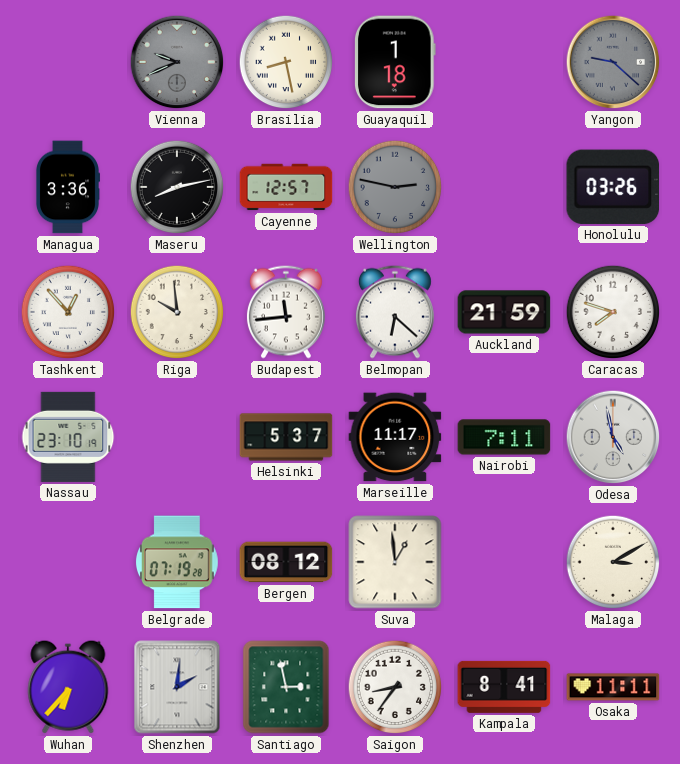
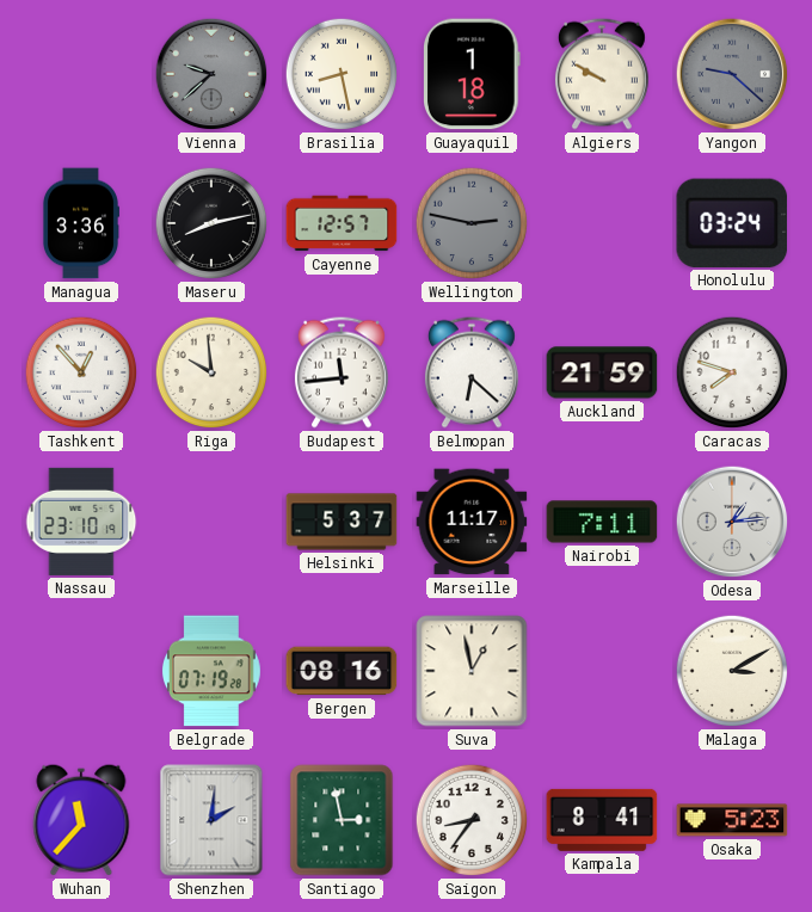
Vienna: 9:41 -> 9:38 (211, 74)
Algiers: none -> 9:50 (602, 74)
Honolulu: 03:26 -> 03:24 (732, 223)
Odesa: 4:58 -> 1:14 (732, 522)
Bergen: 08:12 -> 08:16 (342, 671)
Suva: 12:59 -> 12:58 (472, 671)
Wuhan: 6:37 -> 11:37 (81, 820)
Osaka: 11:11 -> 5:23 (732, 820)
